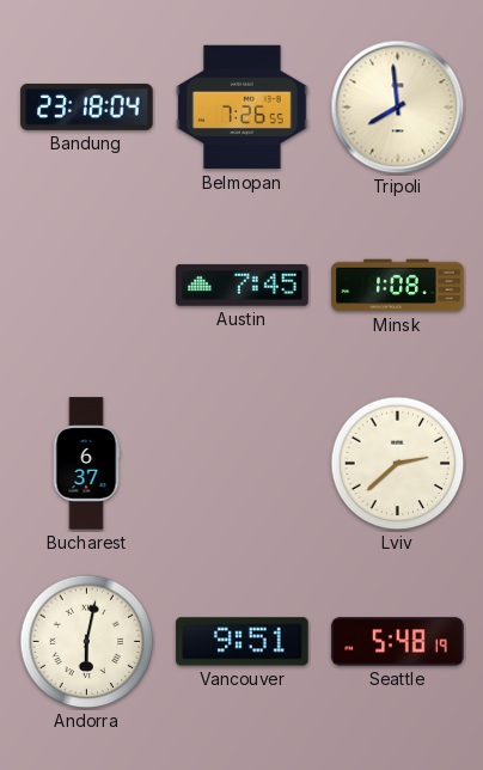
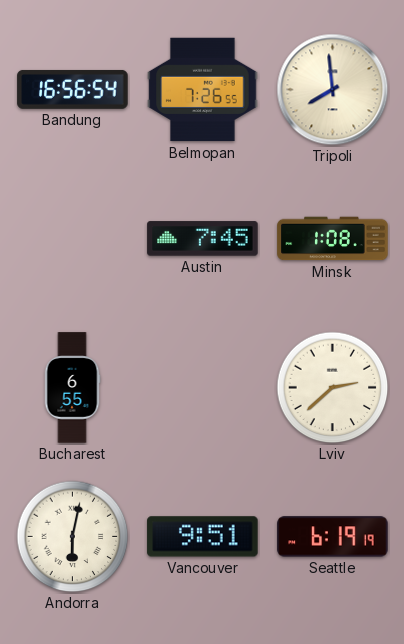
Bandung: 23:18 -> 16:56 (73, 89)
Bucharest: 6:37 -> 6:55 (72, 388)
Seattle: 5:48 -> 6:19 (333, 537)
